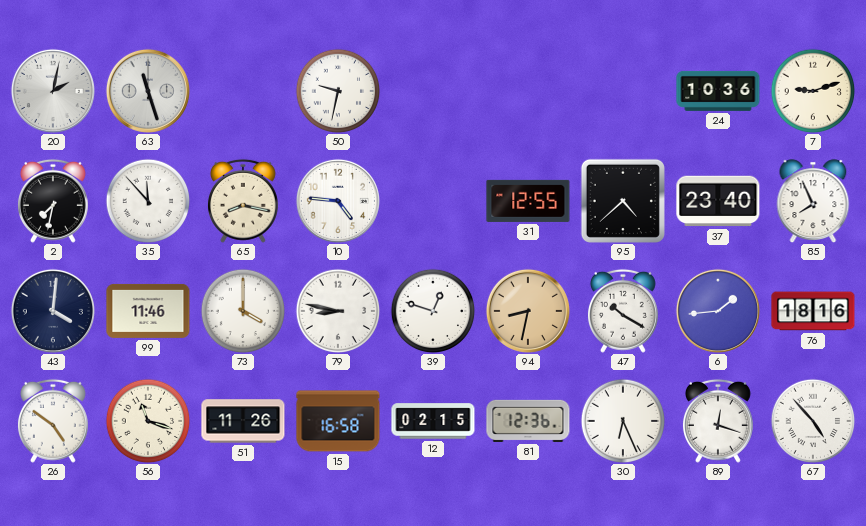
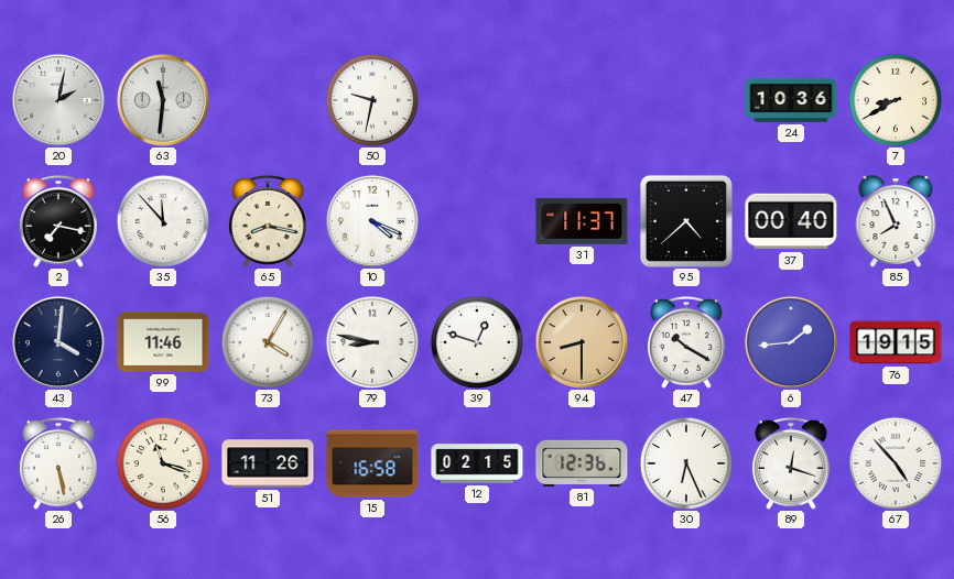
63: 11:27 -> 11:31 (163, 100)
7: 9:12 -> 8:40 (896, 100)
2: 7:32 -> 7:17 (58, 221)
10: 4:46 -> 4:19 (372, 221)
31: 12:55 -> 11:37 (582, 221)
37: 23:40 -> 00:40 (791, 221)
73: 4:00 -> 4:05 (268, 342)
94: 8:32 -> 8:30 (582, 342)
76: 18:16 -> 19:15 (896, 342)
26: 4:51 -> 5:28 (58, 463)
